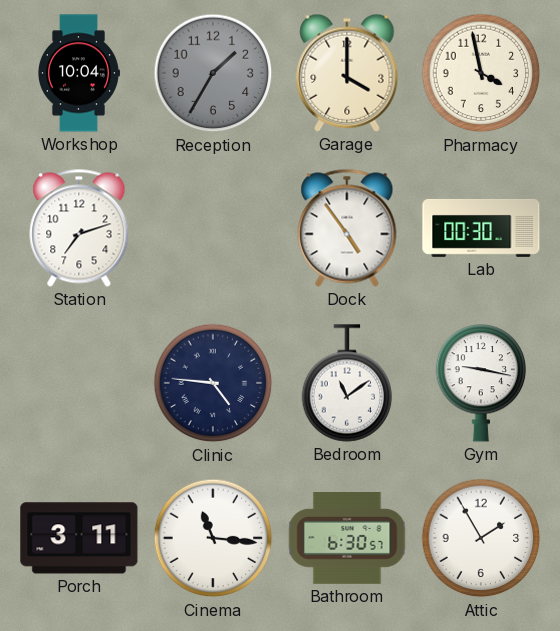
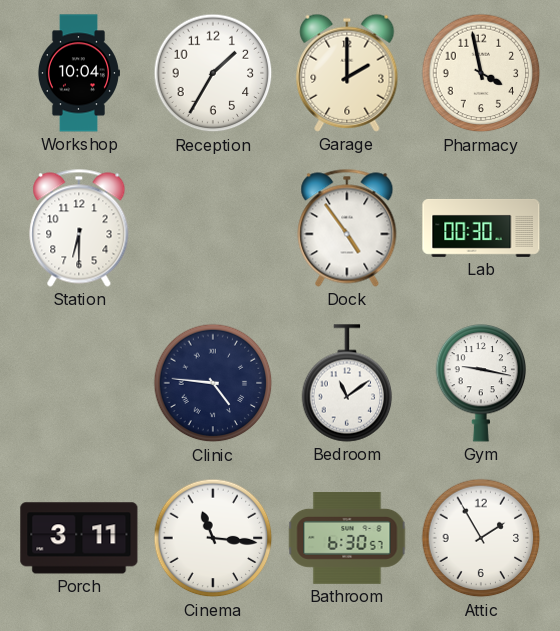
Reception dial: grey -> white (213, 73)
Garage: 4:00 -> 2:00 (347, 73)
Station: 7:12 -> 6:30 (79, 228)
